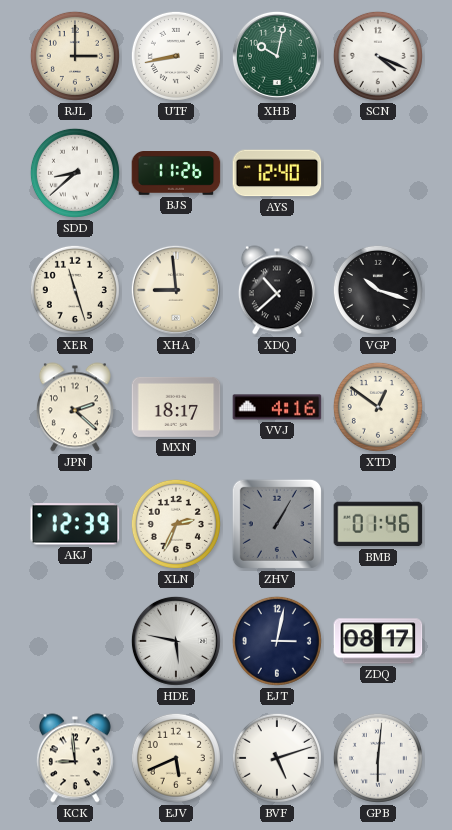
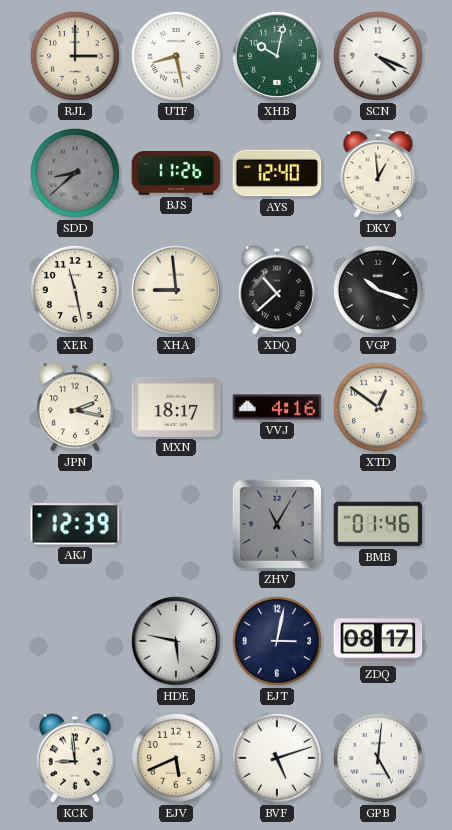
UTF: 8:43 -> 8:28 (176, 56)
SDD dial: white -> grey (75, 173)
DKY: none -> 12:59 (378, 174)
XER: 11:27 -> 11:28 (75, 290)
JPN: 2:22 -> 2:17 (75, 407)
XLN: 2:34 -> none (176, 524)
ZHV: 1:05 -> 11:05 (277, 524)
GPB: 6:01 -> 5:01 (378, 758)
